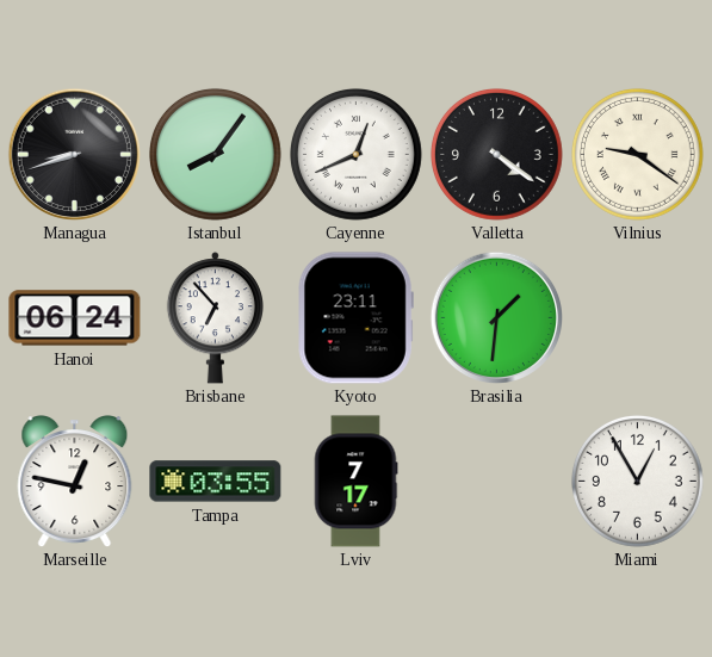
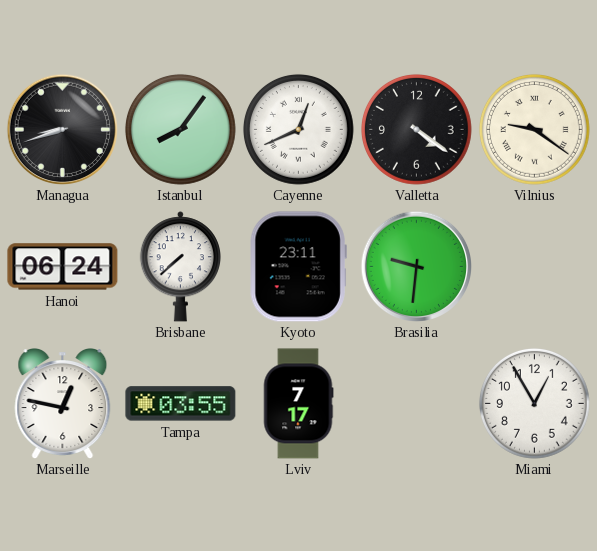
Brisbane: 6:53 -> 7:38 (180, 267)
Brasilia: 1:31 -> 9:31 (416, 266)
